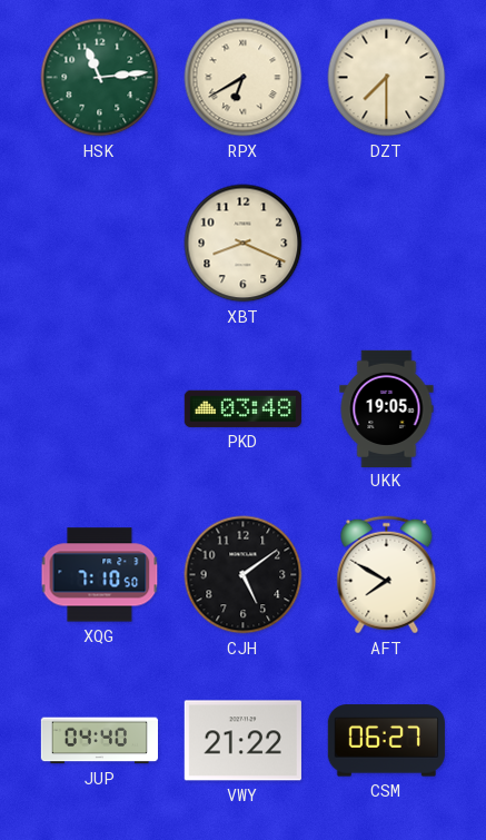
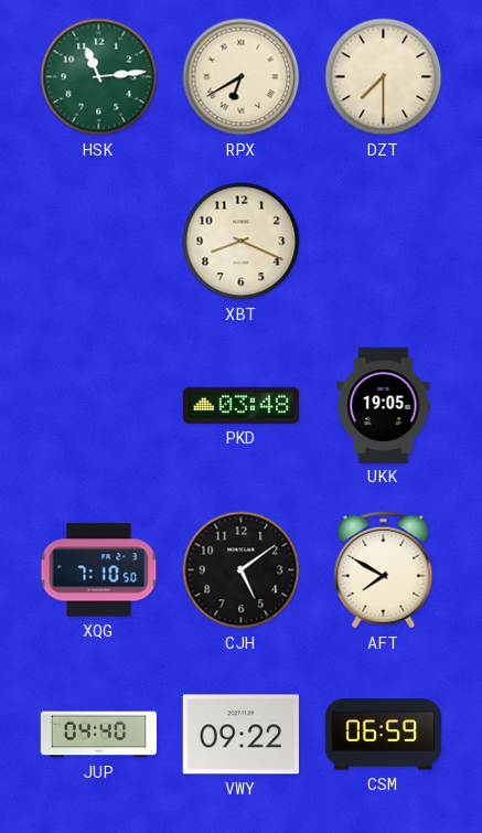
VWY: 21:22 -> 09:22 (240, 735)
CSM: 06:27 -> 06:59 (383, 735)
